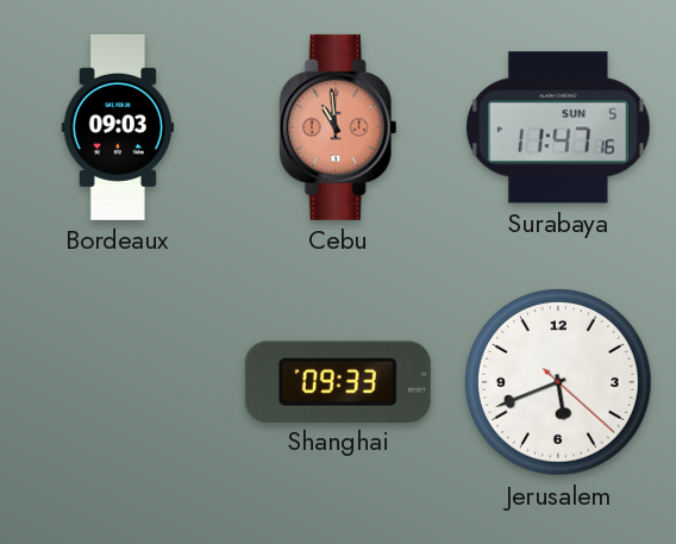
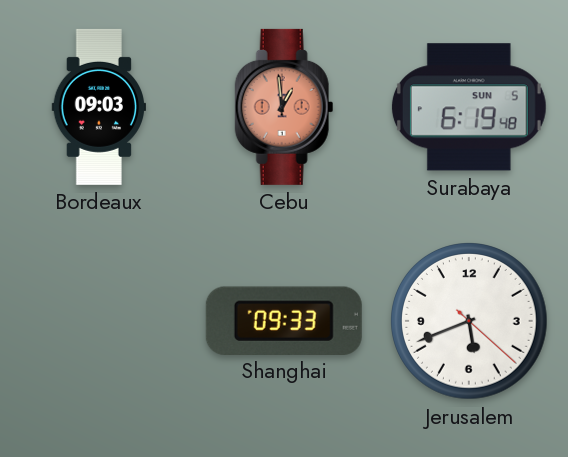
Cebu: 10:59 -> 12:59 (284, 107)
Surabaya: 11:47 -> 6:19 (469, 107)
